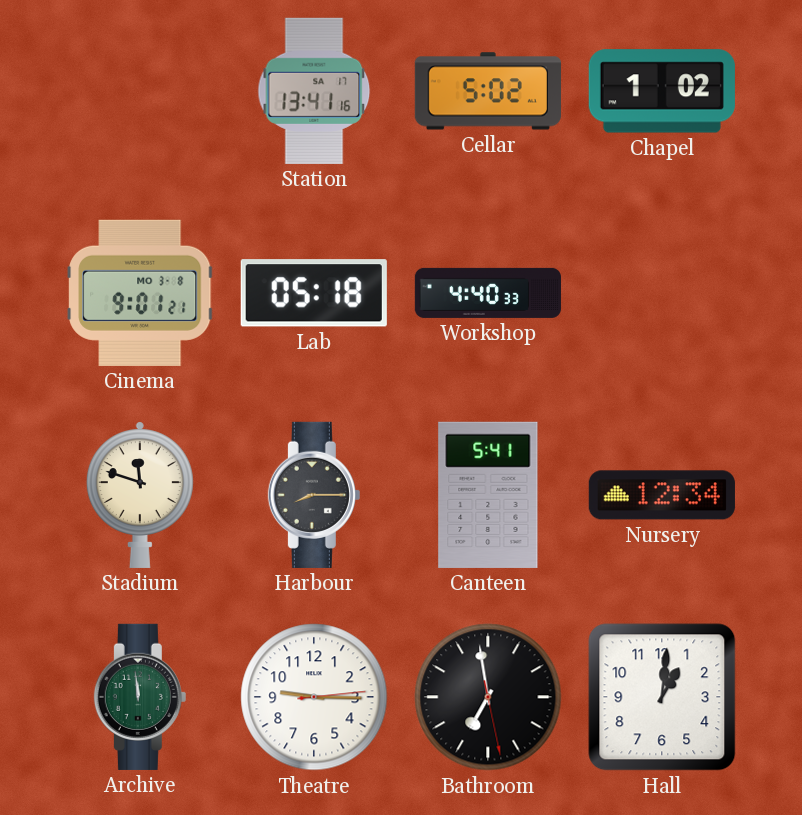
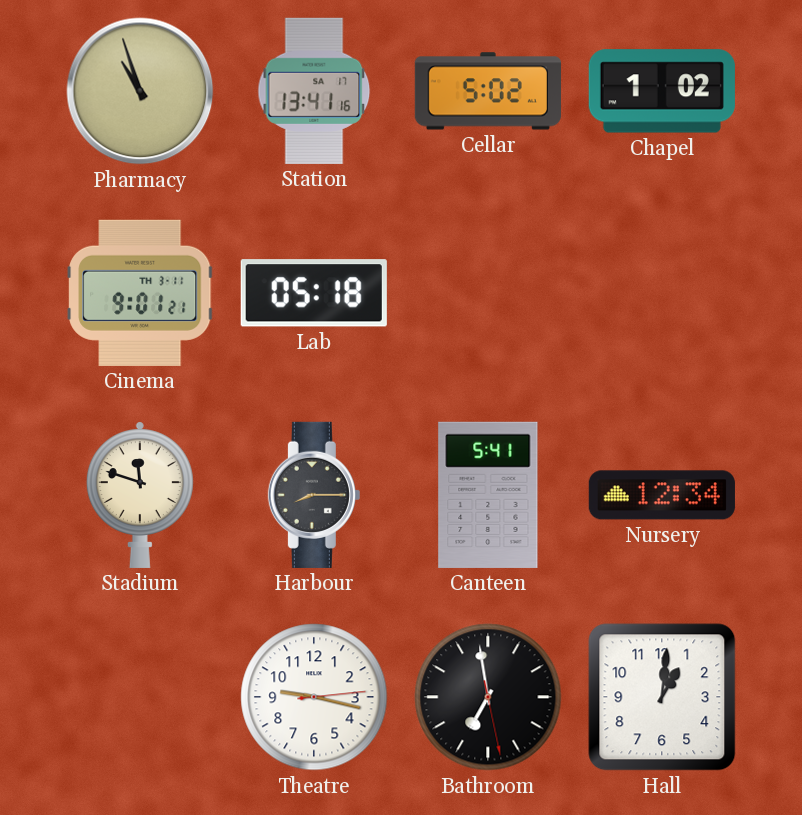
Pharmacy: none -> 10:57 (140, 91)
Cinema date: MO 3-8 -> TH 3-11 (140, 293)
Workshop: 4:40 -> none (488, 293)
Archive: 11:59 -> none (140, 697)
Theatre: 9:15 -> 9:17 (314, 697)
